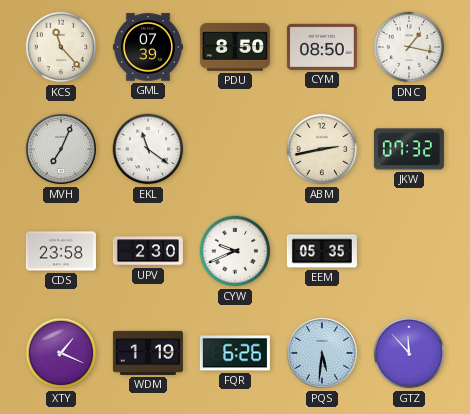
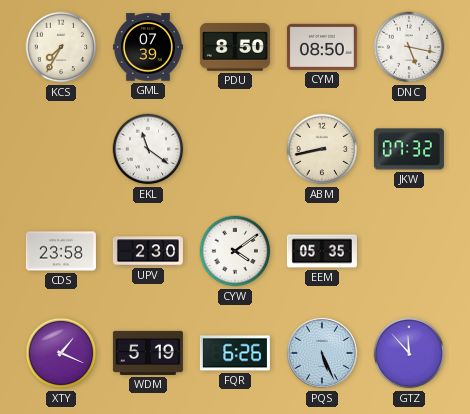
KCS: 11:23 -> 7:35 (61, 47)
DNC: 1:17 -> 5:17 (409, 47)
MVH: 7:04 -> none (61, 149)
ABM: 2:43 -> 8:43 (322, 149)
CYW: 9:41 -> 4:09 (235, 251)
WDM: 1:19 -> 5:19 (148, 353)
PQS: 5:31 -> 5:26 (322, 353)
